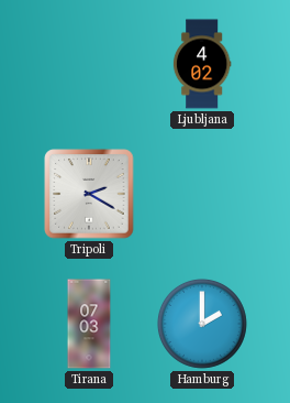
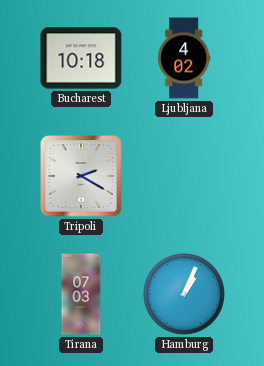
Bucharest: none -> 10:18 (81, 58)
Hamburg: 2:00 -> 1:04 (184, 294)
